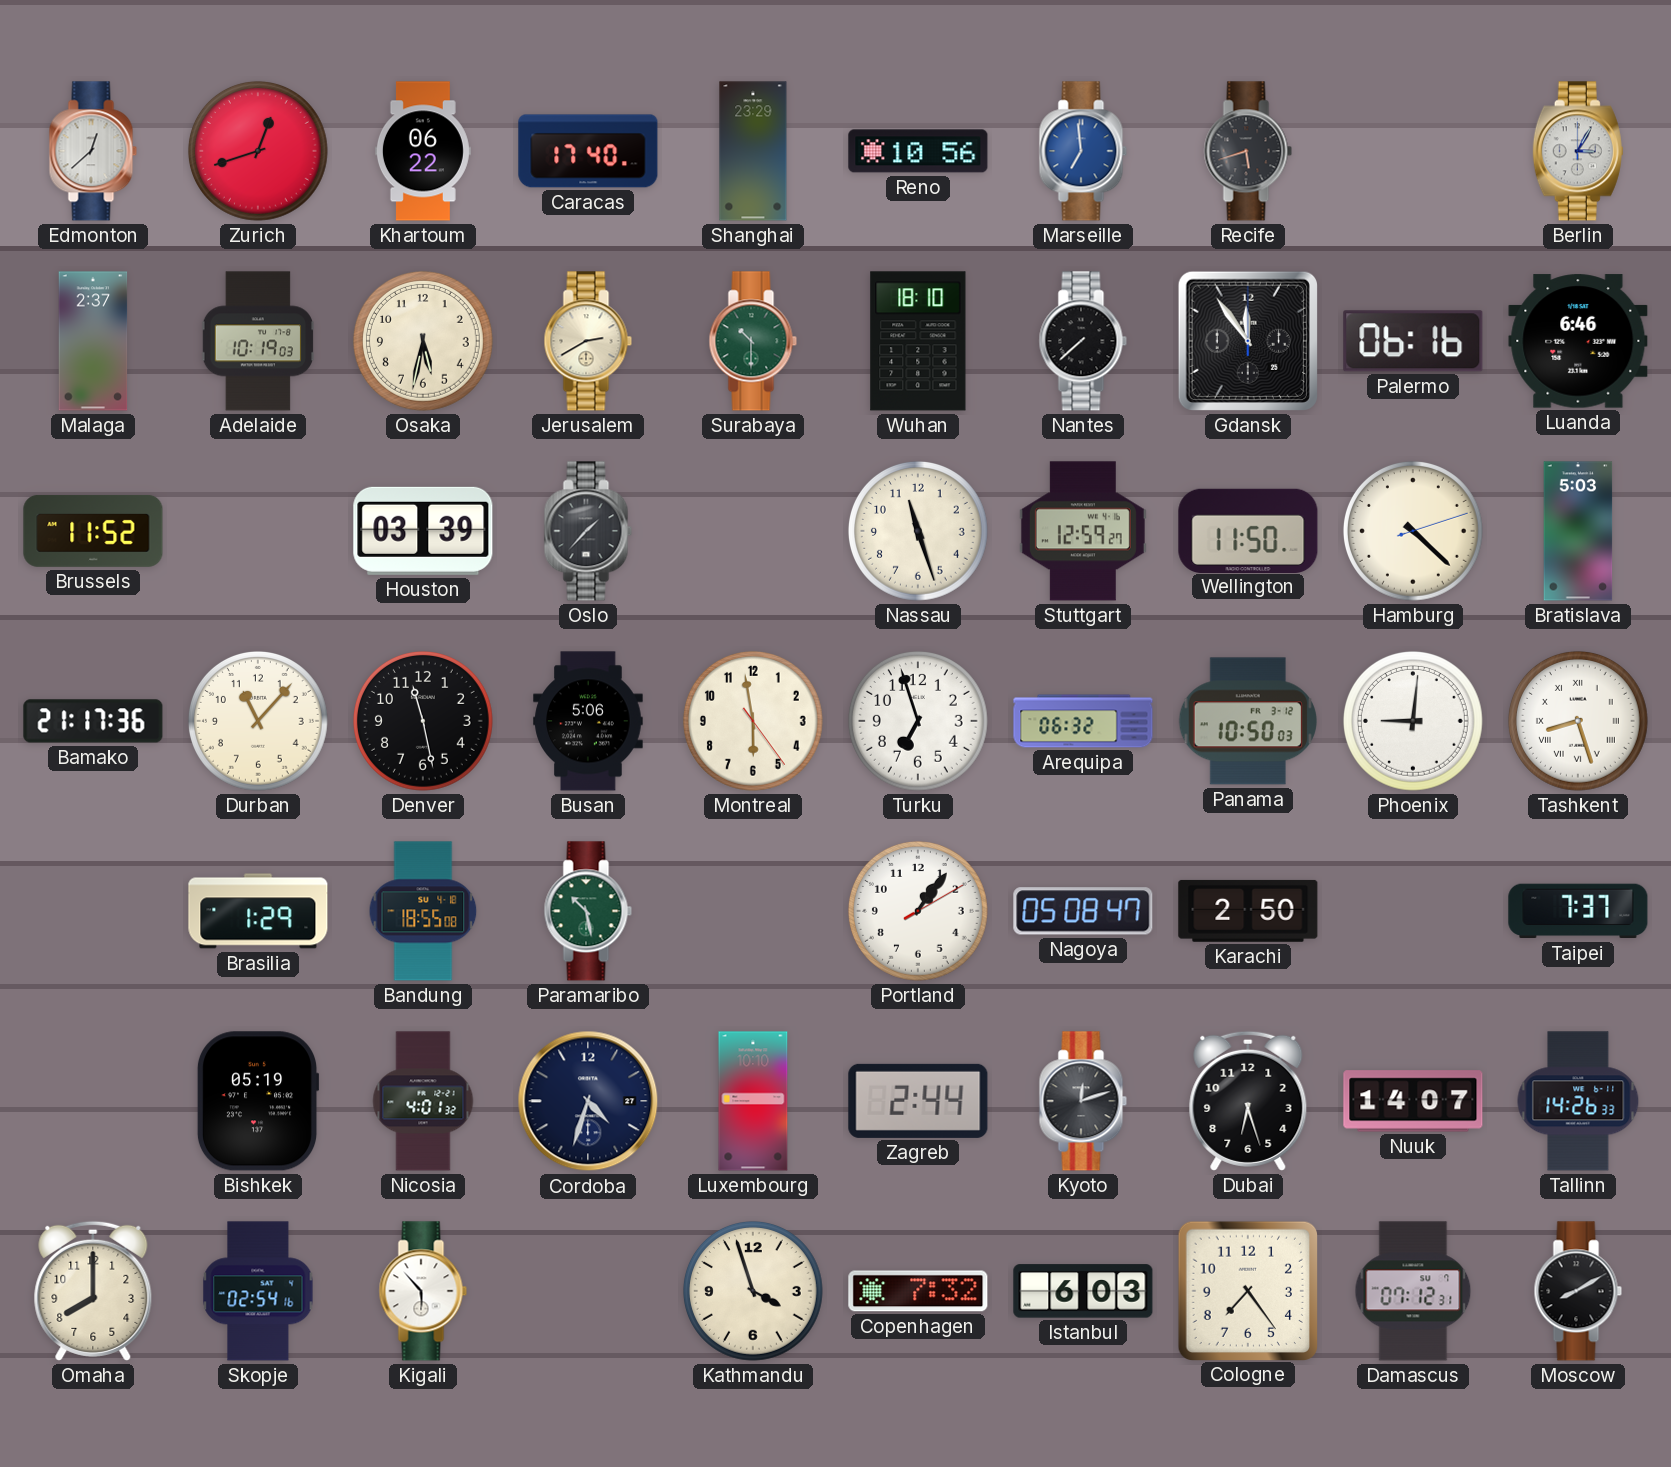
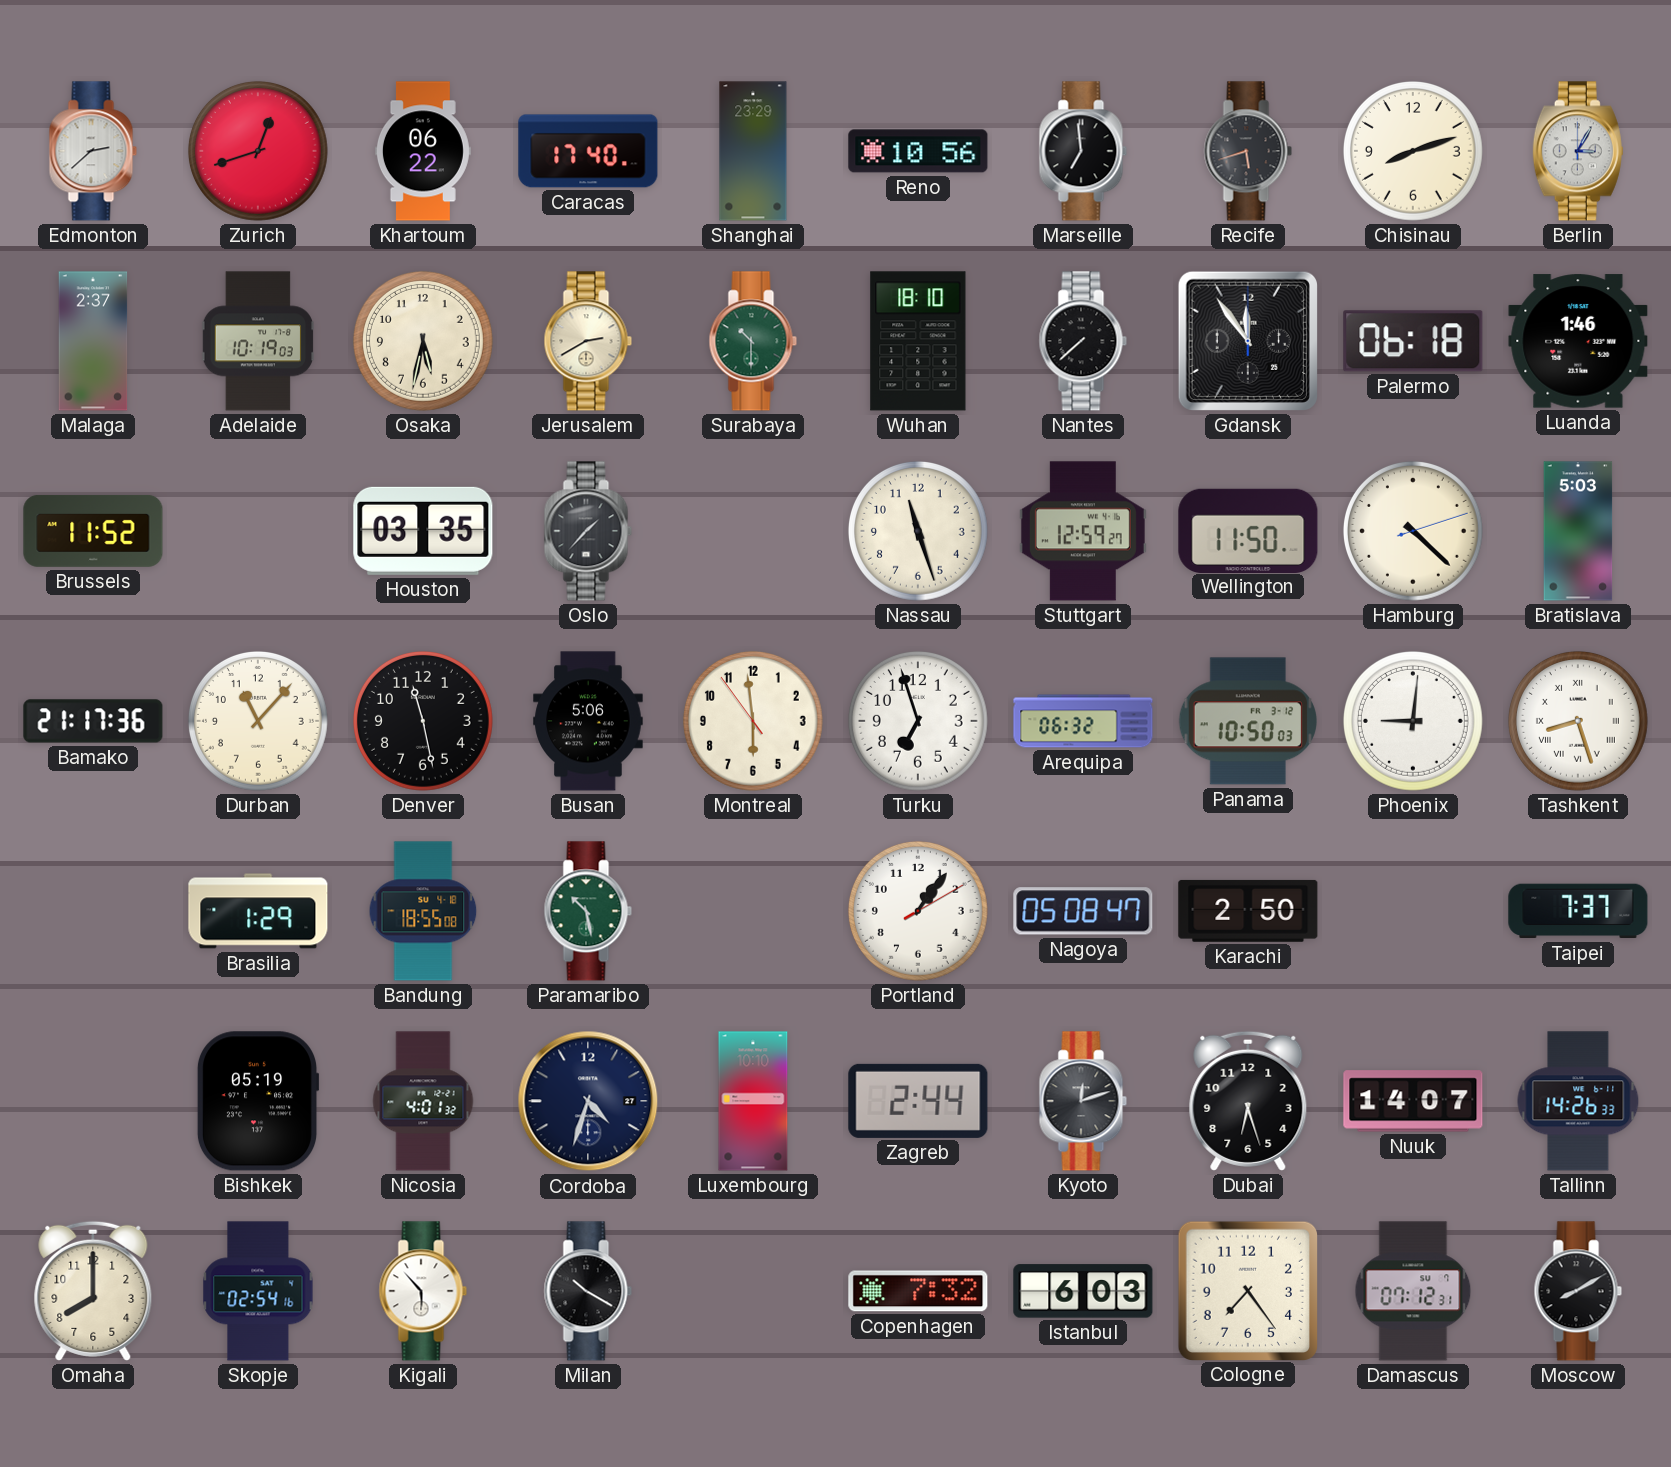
Edmonton: 12:38 -> 2:38 (93, 151)
Marseille dial: blue -> black (1083, 151)
Chisinau: none -> 8:12 (1413, 151)
Palermo: 06:16 -> 06:18 (1413, 341)
Luanda: 6:46 -> 1:46 (1578, 341)
Houston: 03:39 -> 03:35 (423, 531)
Montreal: 5:58:24 -> 5:58:54 (753, 721)
Milan: none -> 10:20 (588, 1291)
Kathmandu: 3:57 -> none (753, 1291)
